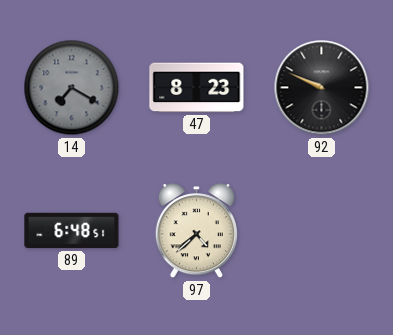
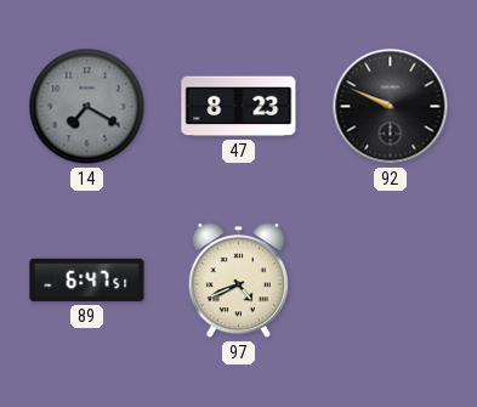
89: 6:48 -> 6:47 (87, 281)
97: 4:38 -> 4:41 (238, 281)
